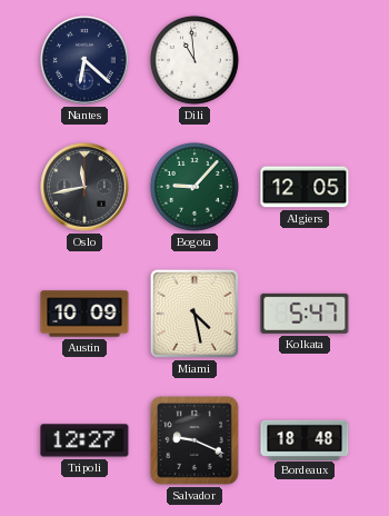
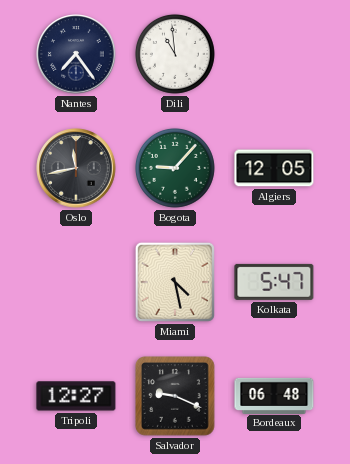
Nantes: 6:22 -> 7:24 (76, 54)
Austin: 10:09 -> none (84, 314)
Bordeaux: 18:48 -> 06:48 (274, 395)
